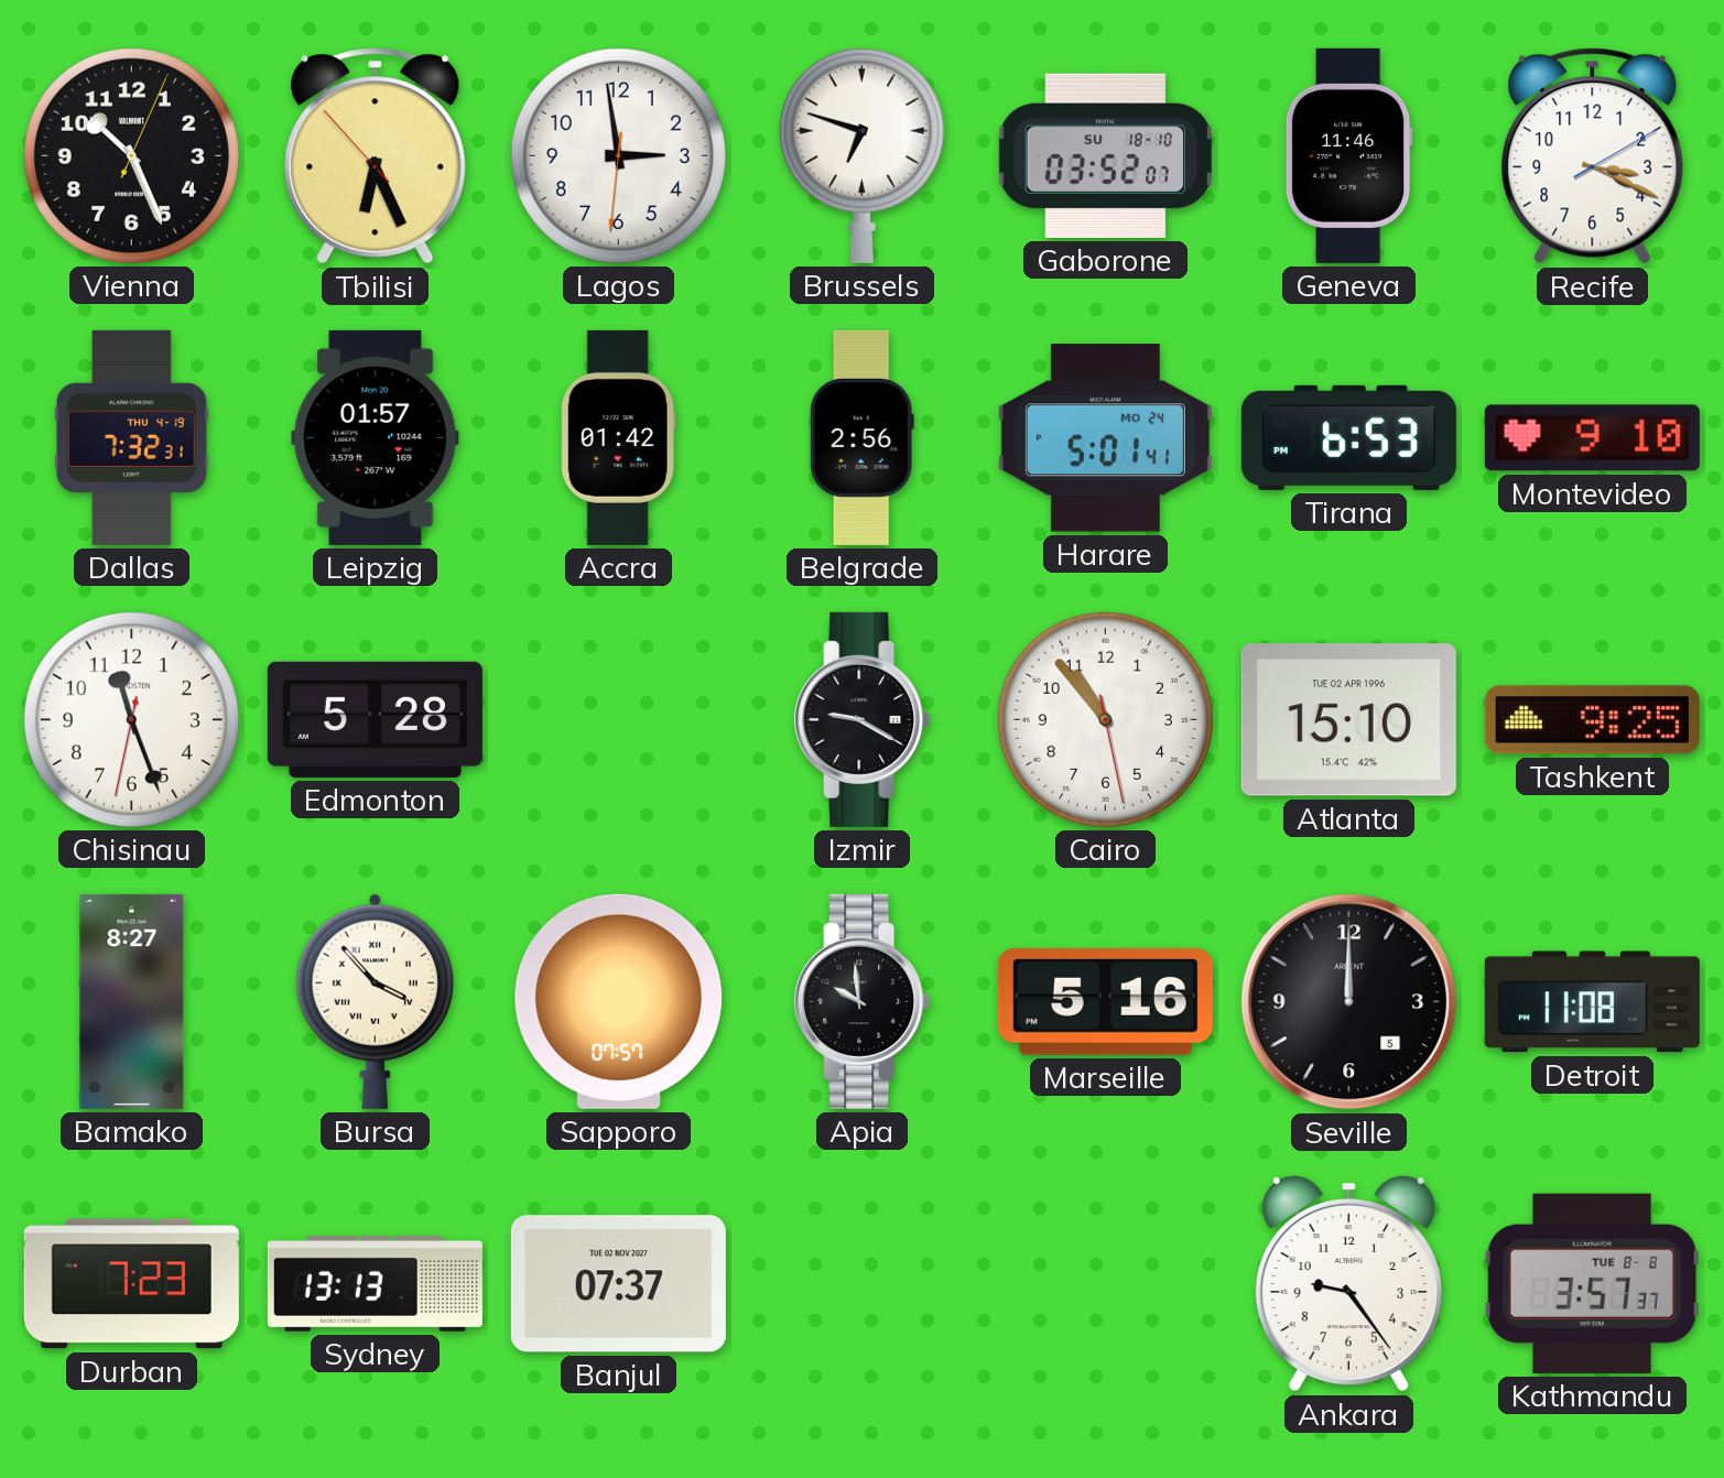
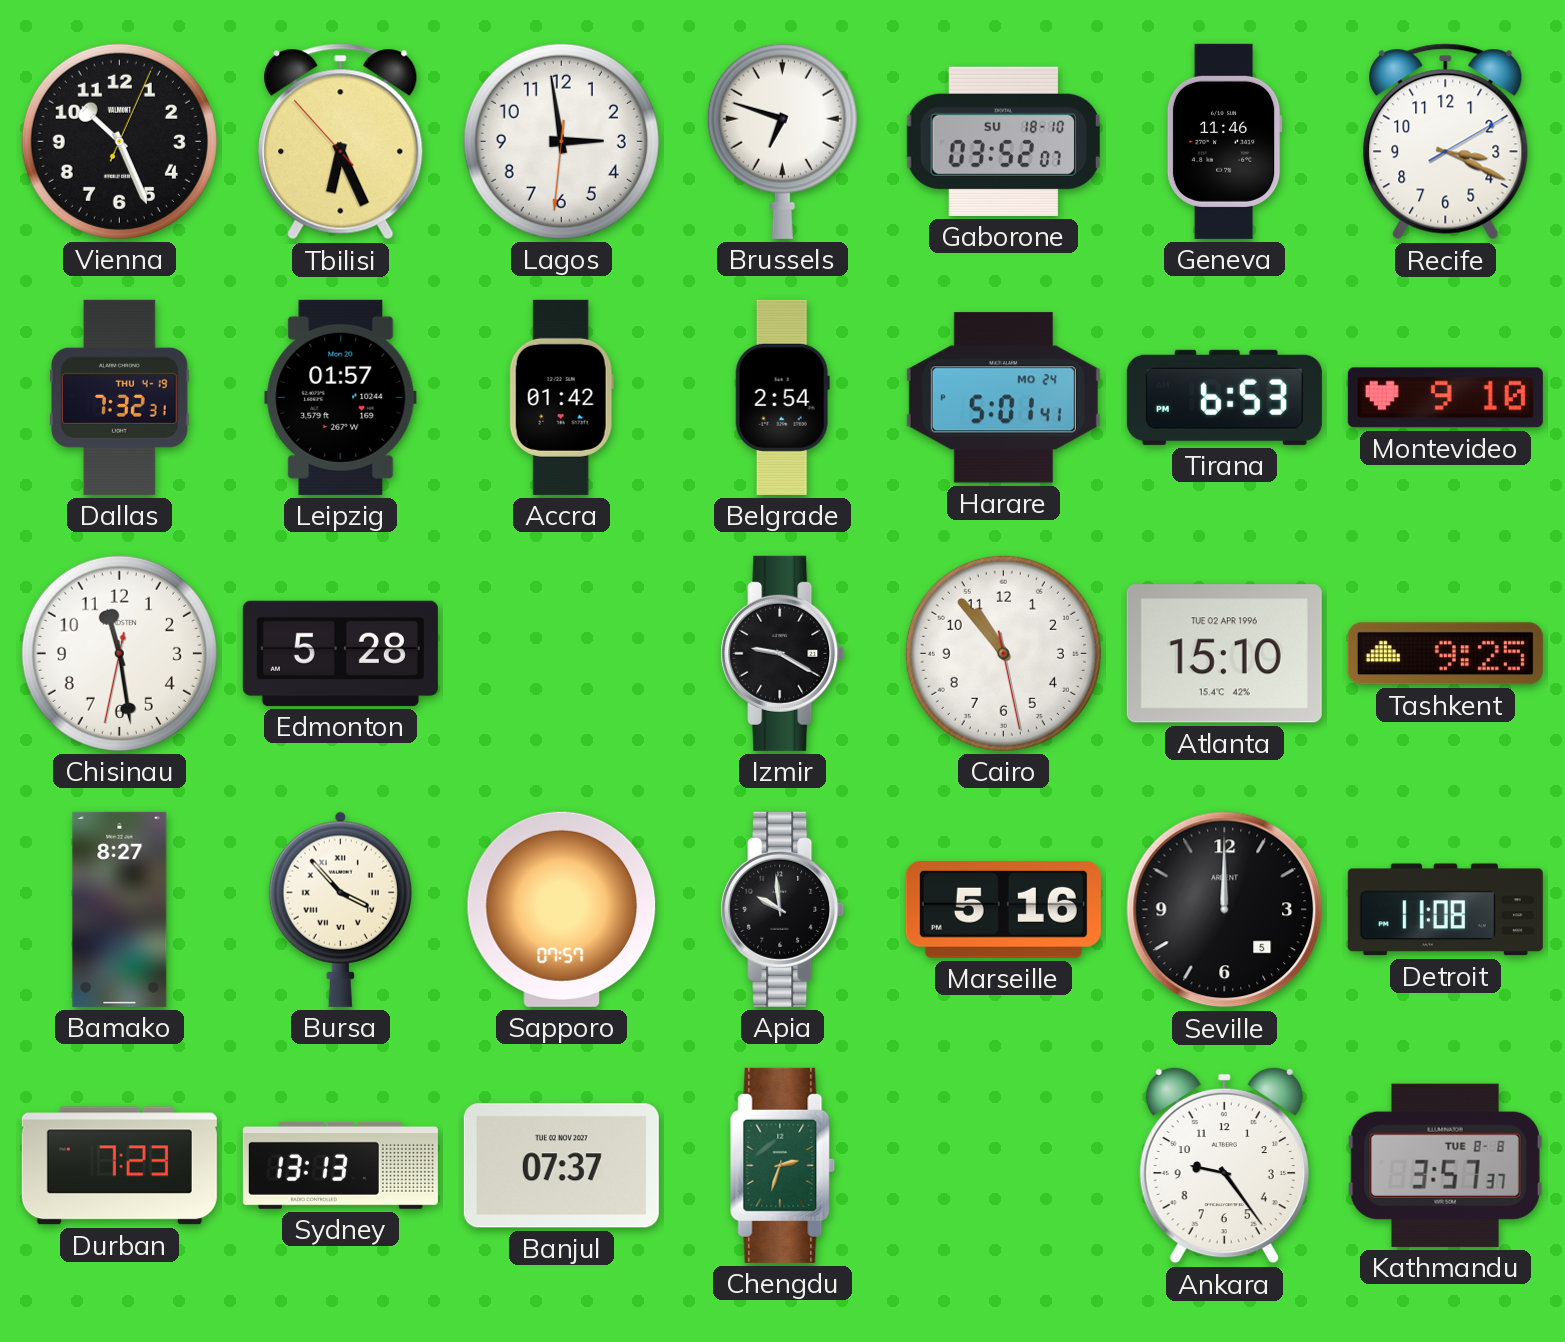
Belgrade: 2:56 -> 2:54 (782, 397)
Chisinau: 11:26 -> 11:28 (119, 653)
Chengdu: none -> 2:33 (782, 1165)
